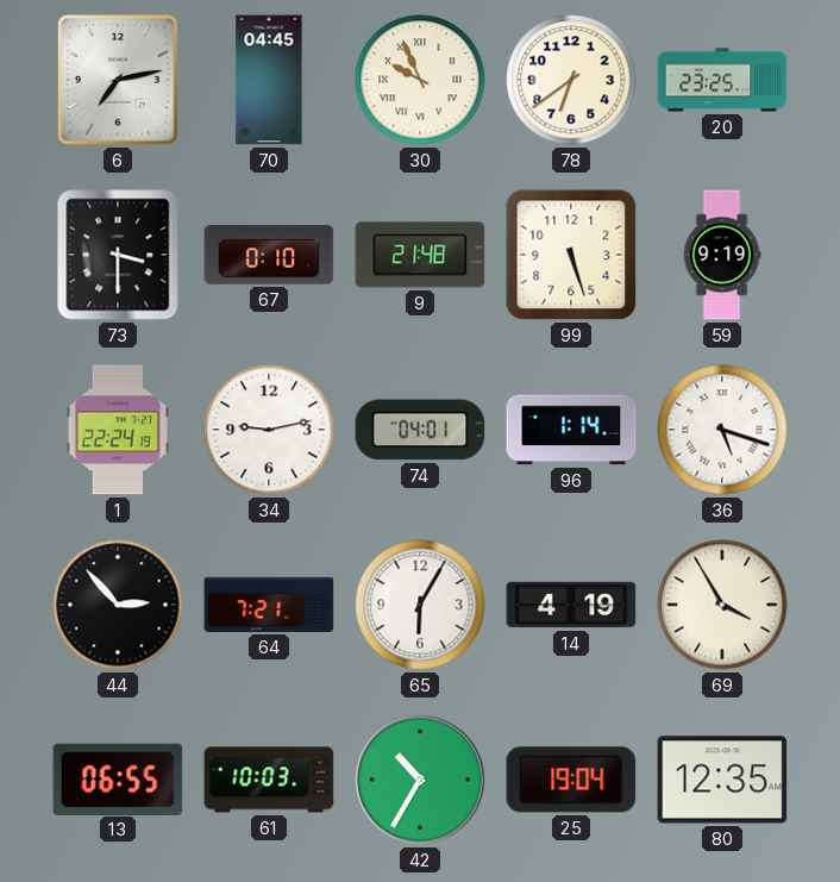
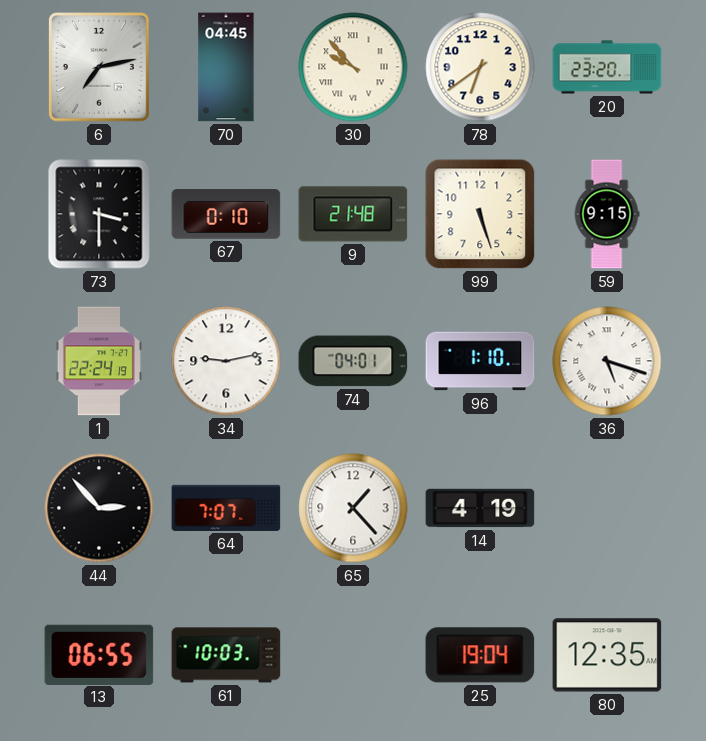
30: 9:56 -> 9:53 (353, 67)
20: 23:25 -> 23:20 (607, 67)
59: 9:19 -> 9:15 (607, 214)
96: 1:14 -> 1:10 (480, 361)
64: 7:21 -> 7:07 (226, 508)
65: 6:05 -> 1:23 (353, 508)
69: 3:55 -> none (722, 605)
42: 10:35 -> none (421, 781)
